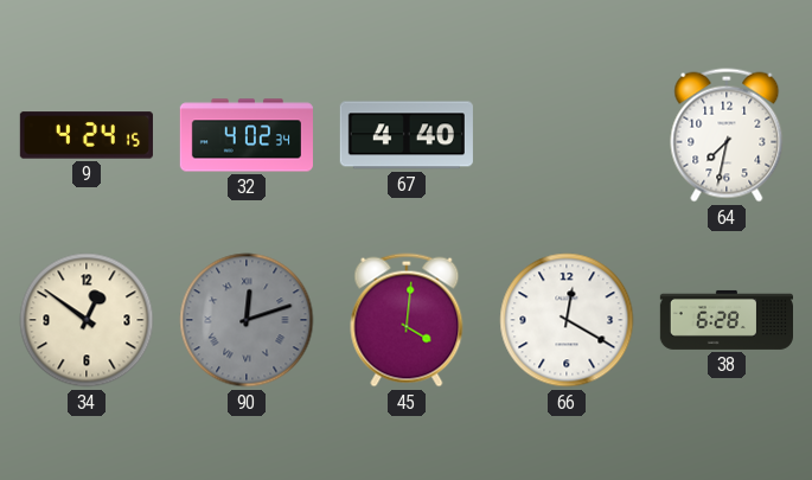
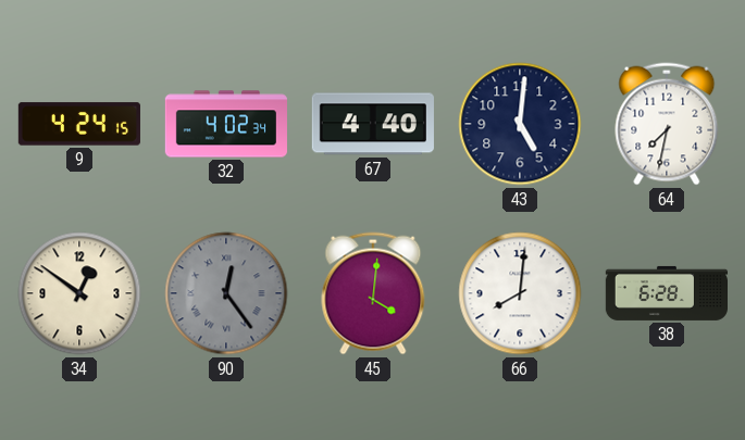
43: none -> 5:01 (520, 124)
90: 12:12 -> 12:24 (226, 293)
66: 12:20 -> 8:01 (520, 293)
